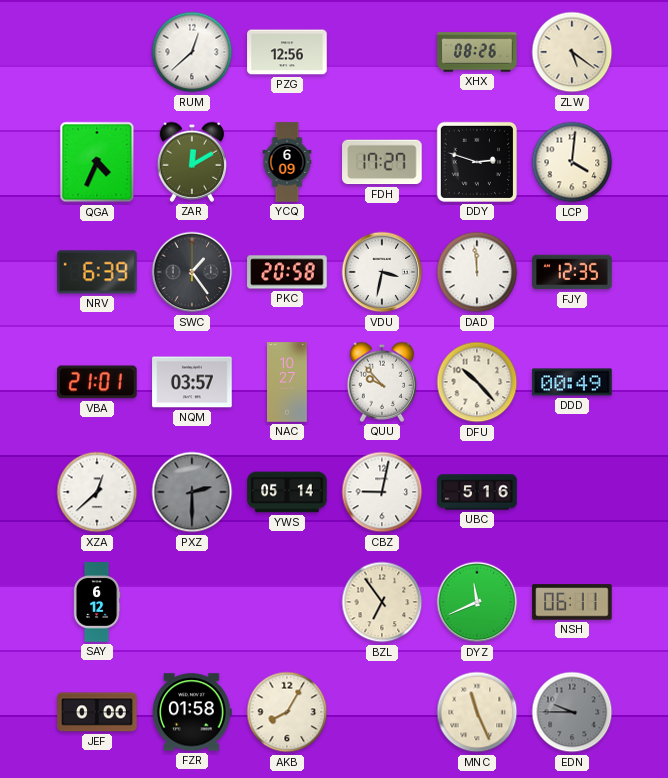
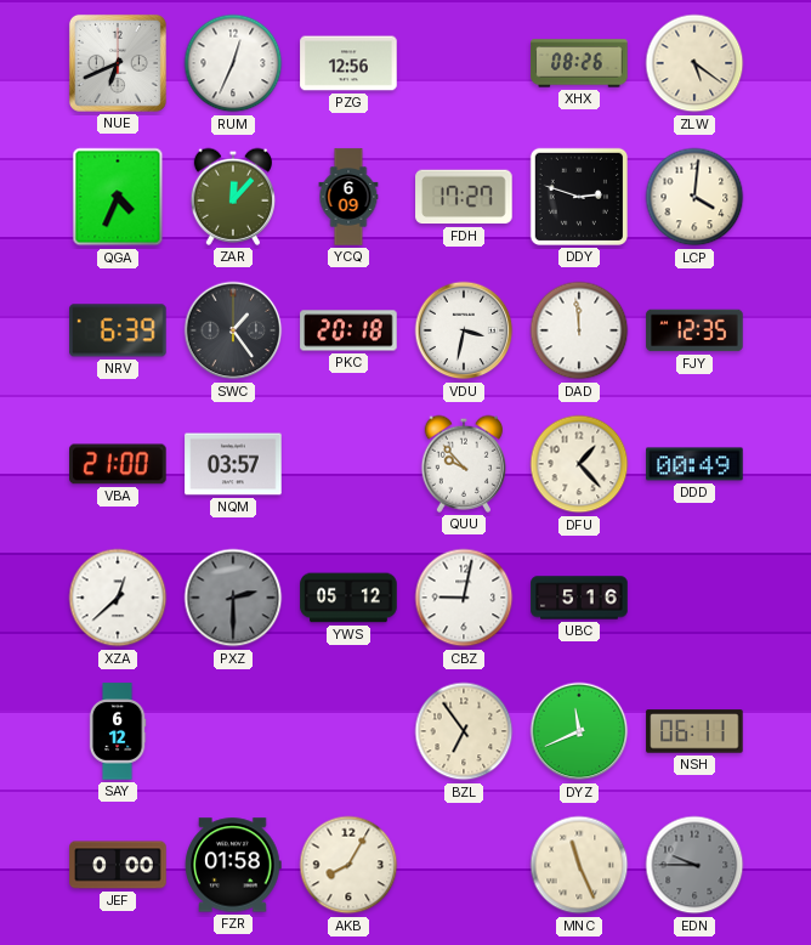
NUE: none -> 6:41 (118, 63)
RUM: 12:38 -> 12:34 (233, 63)
ZAR: 12:10 -> 12:07 (232, 197)
PKC: 20:58 -> 20:18 (348, 330)
VBA: 21:01 -> 21:00 (118, 464)
NAC: 10:27 -> none (287, 382)
DFU: 10:23 -> 1:23 (579, 464)
YWS: 05:14 -> 05:12 (348, 598)
